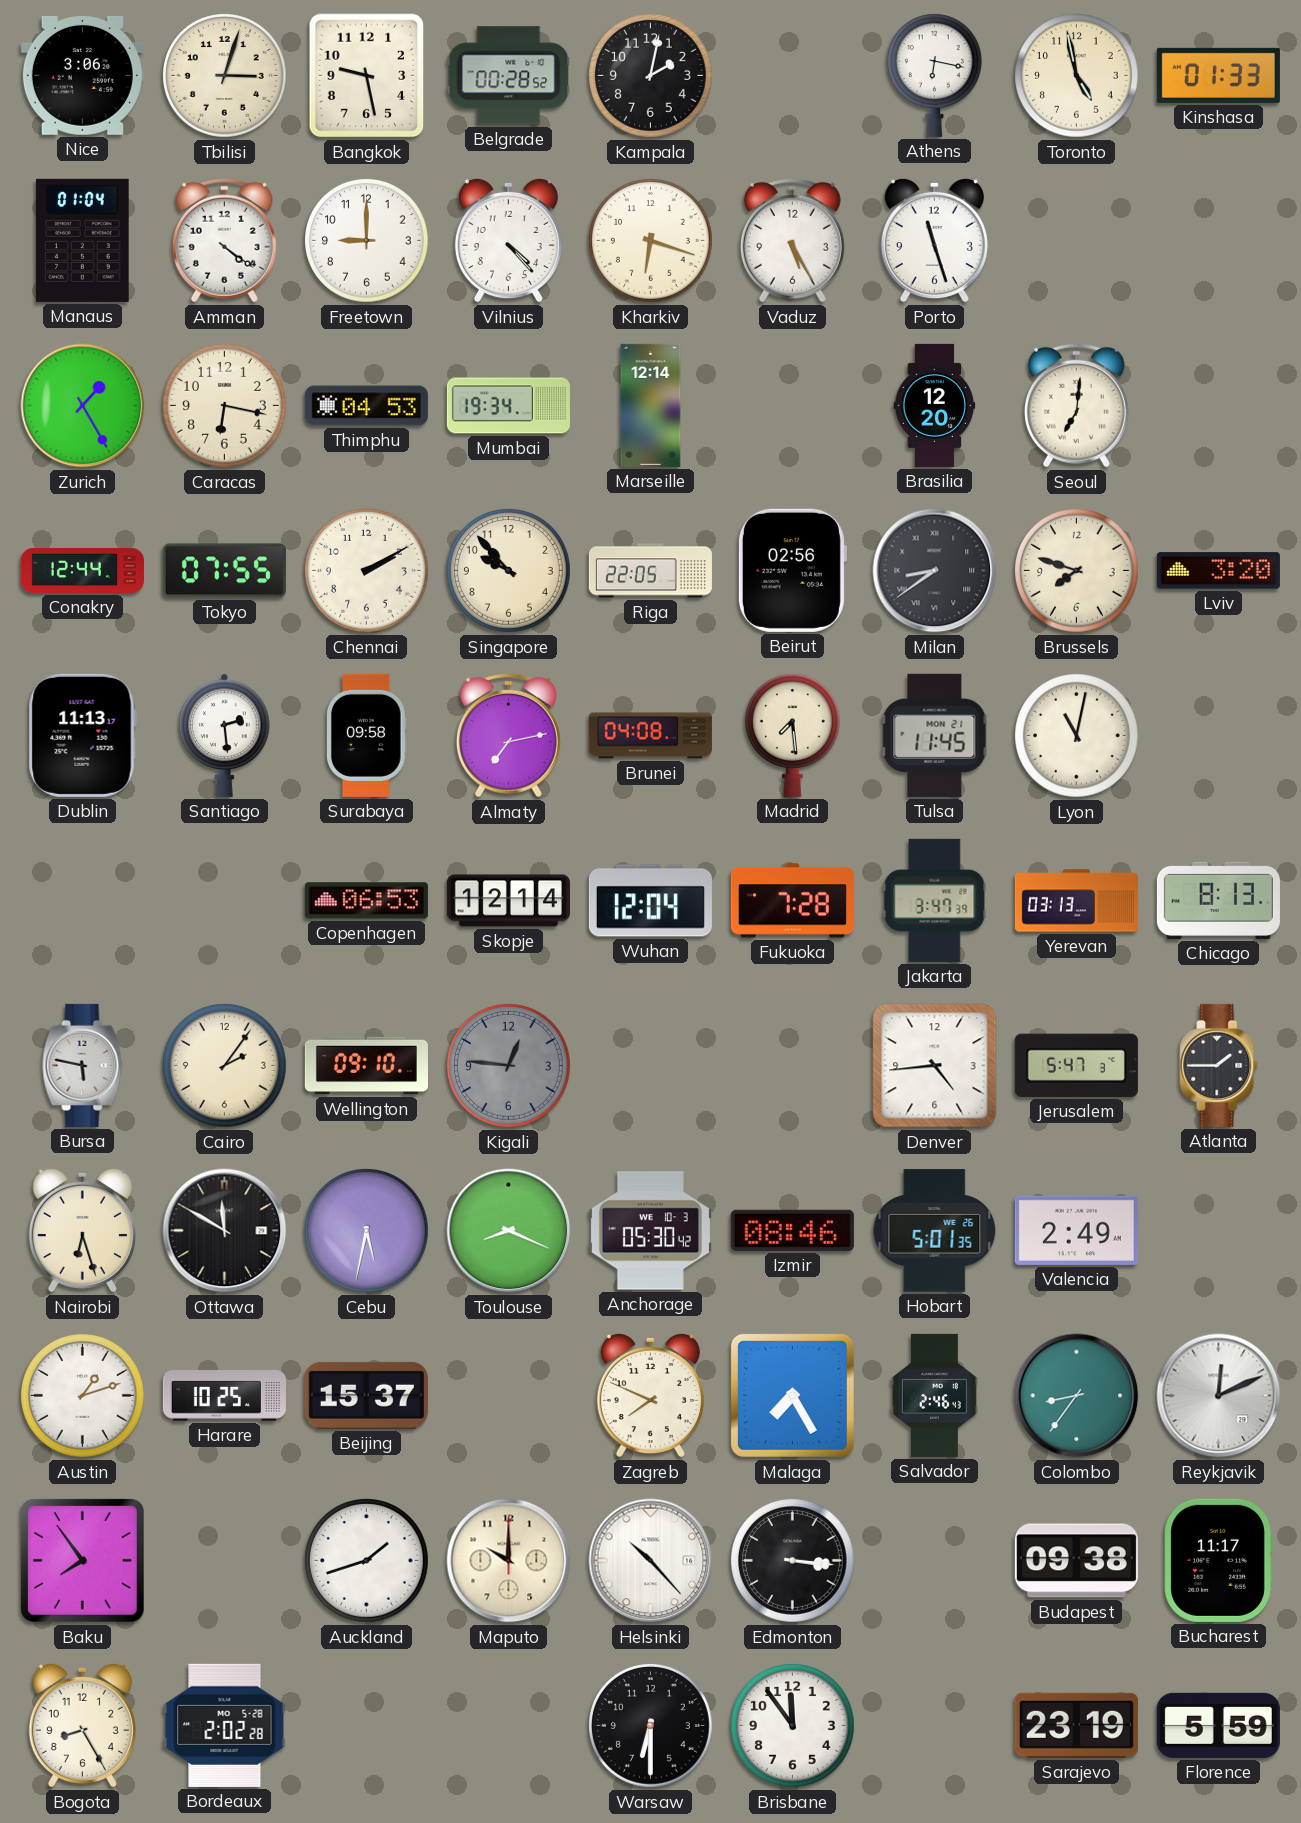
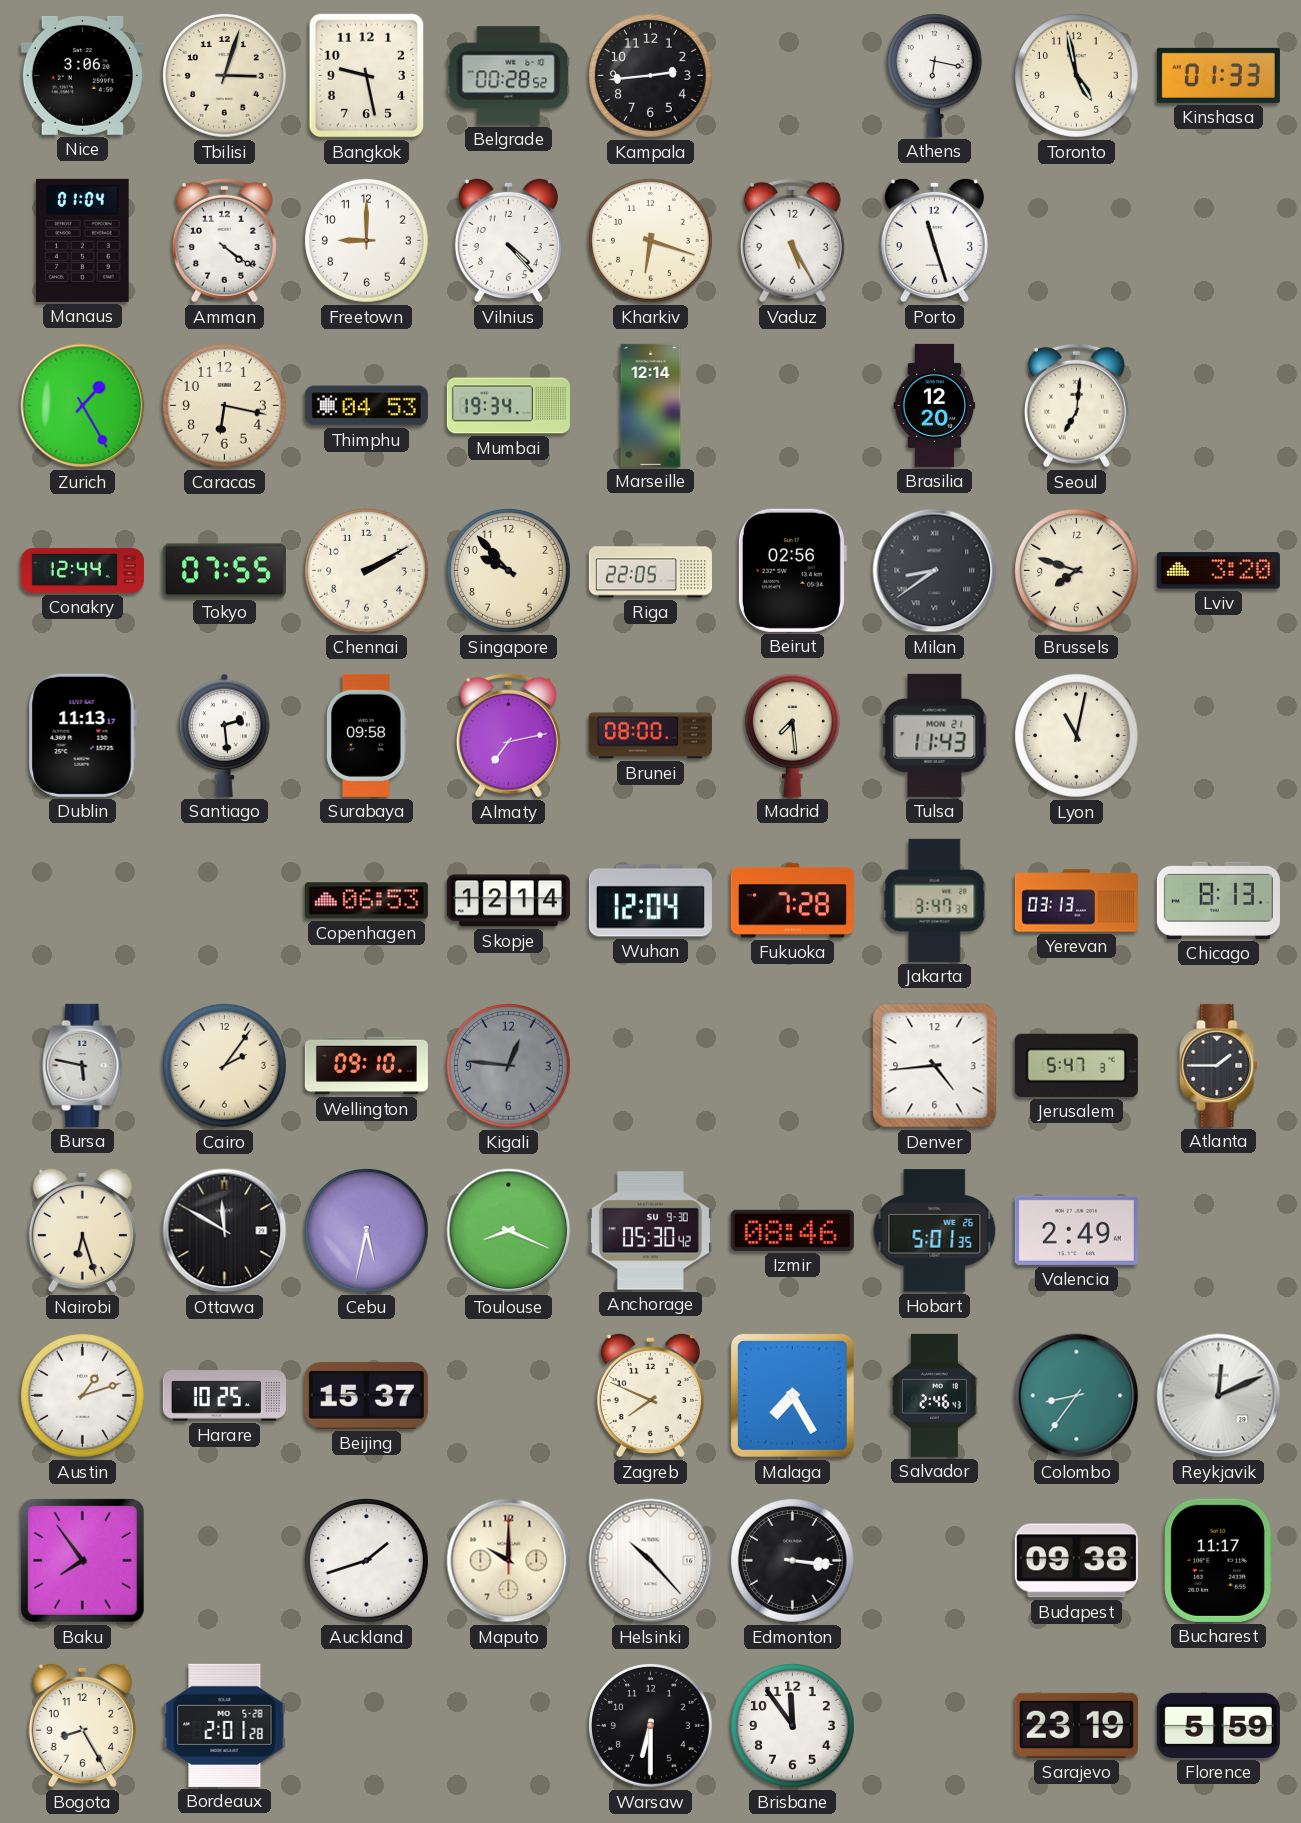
Kampala: 2:02 -> 2:44 (651, 76)
Brunei: 04:08 -> 08:00 (650, 736)
Tulsa: 11:45 -> 11:43 (935, 735)
Anchorage date: WE 10-3 -> SU 9-30 (650, 1231)
Bordeaux: 2:02 -> 2:01 (225, 1725)
